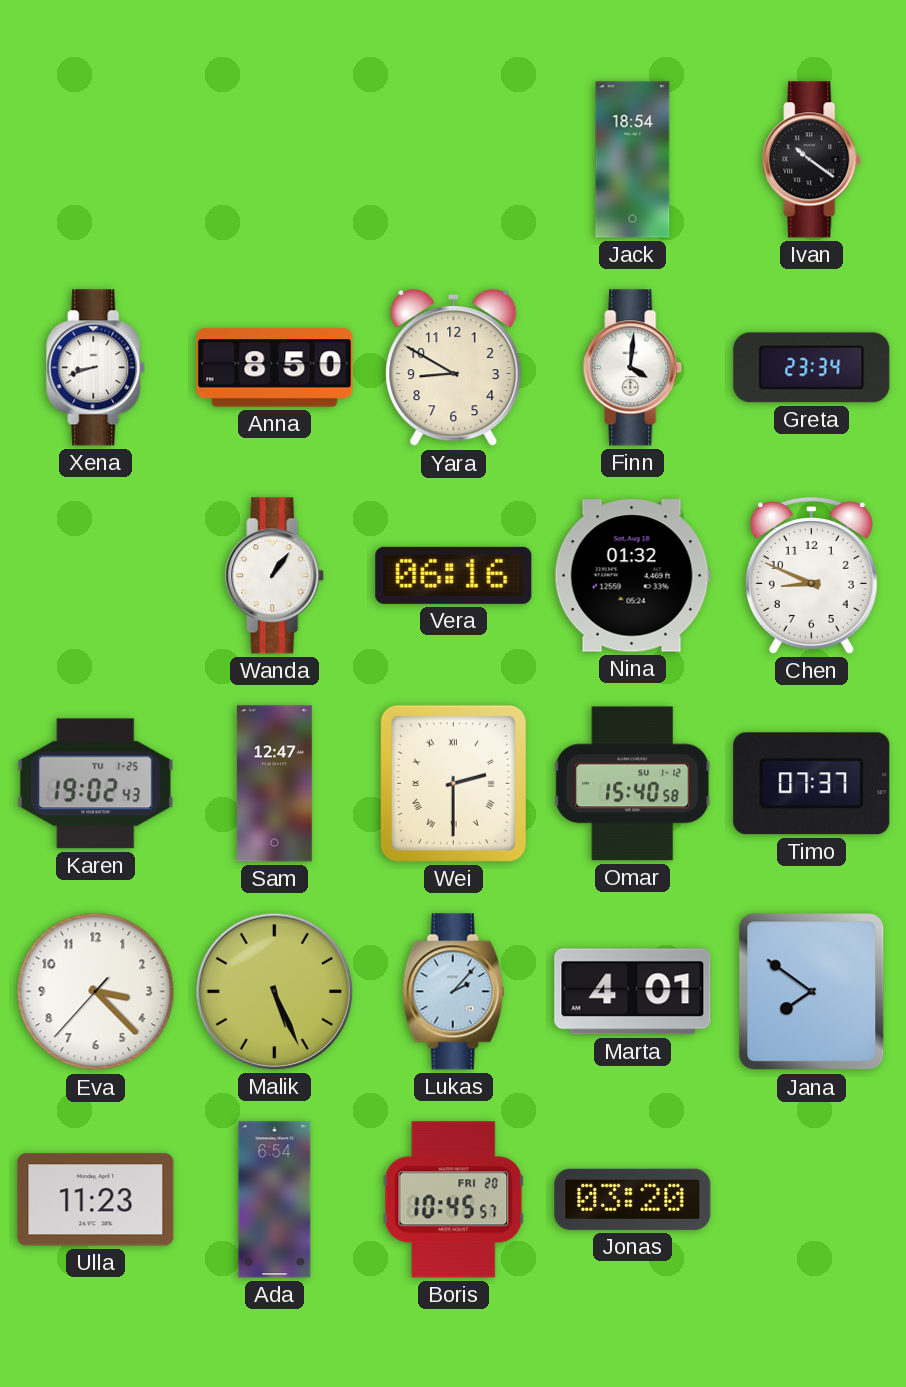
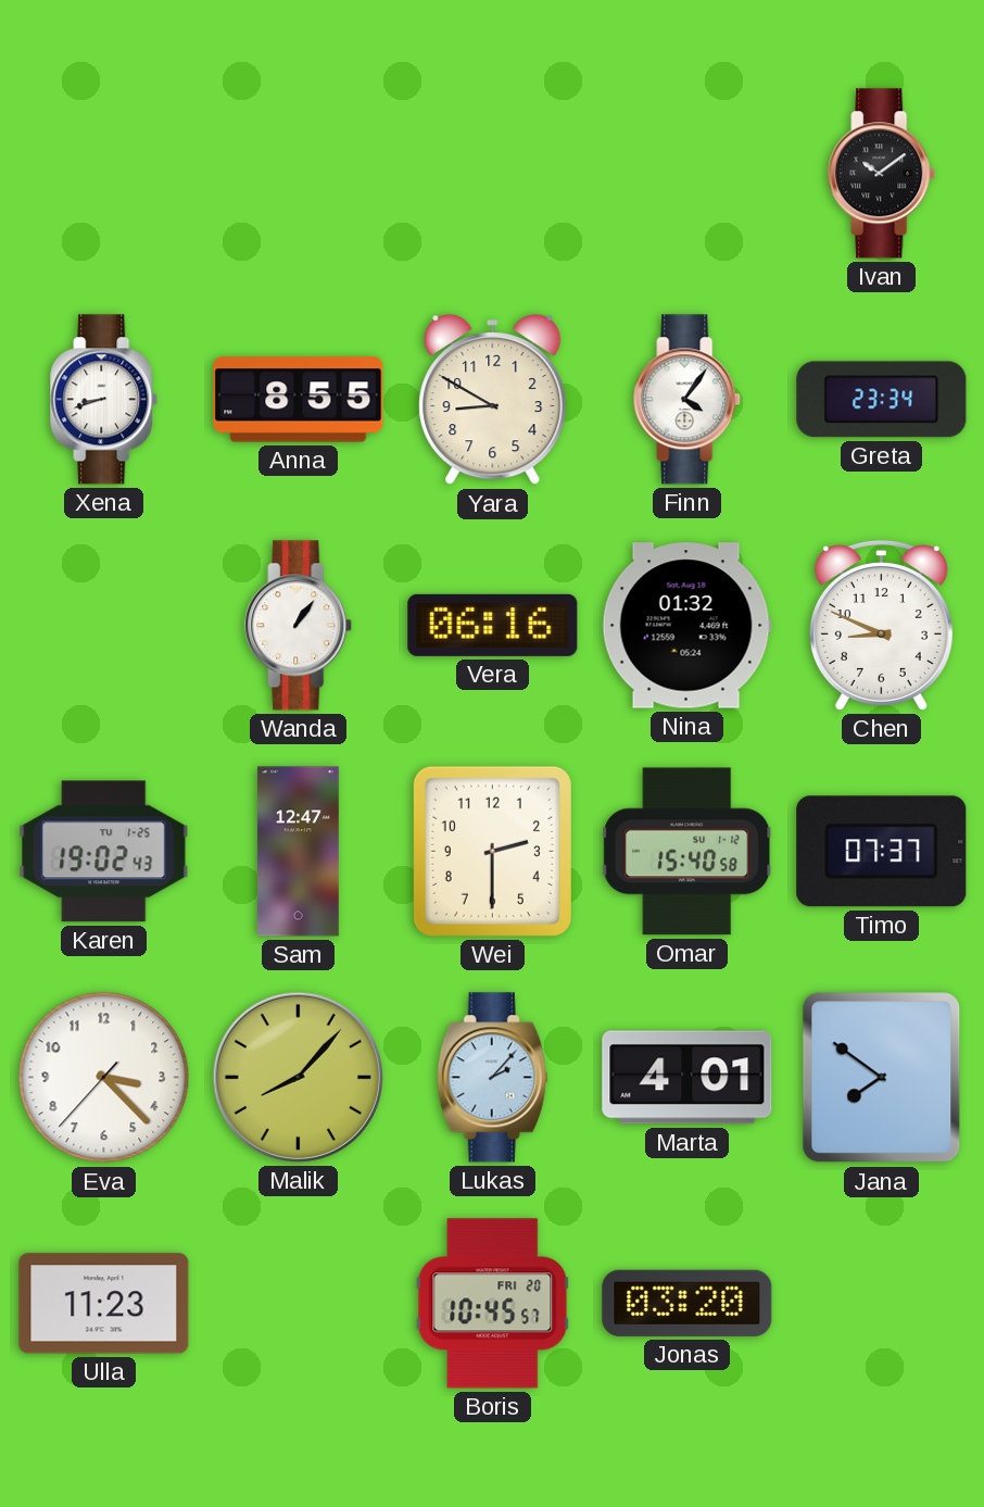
Jack: 18:54 -> none (633, 160)
Ivan: 10:21 -> 10:09 (882, 174)
Anna: 8:50 -> 8:55 (299, 400)
Finn: 4:01 -> 4:06 (687, 400)
Wei numerals: Roman -> Arabic (492, 851)
Malik: 5:26 -> 8:07 (298, 1077)
Ada: 6:54 -> none (275, 1200)
